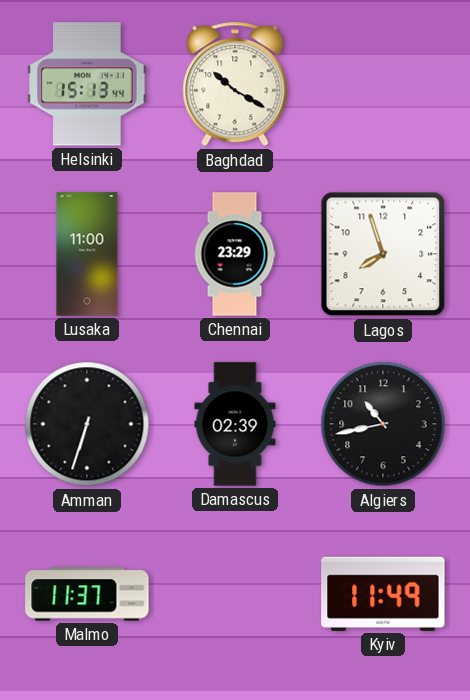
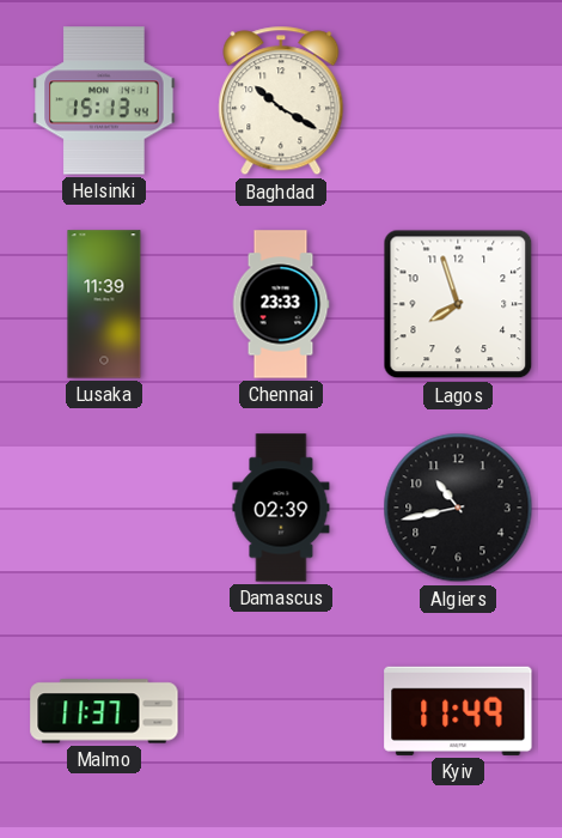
Lusaka: 11:00 -> 11:39 (104, 304)
Chennai: 23:29 -> 23:33 (281, 304)
Amman: 6:33 -> none (87, 424)
